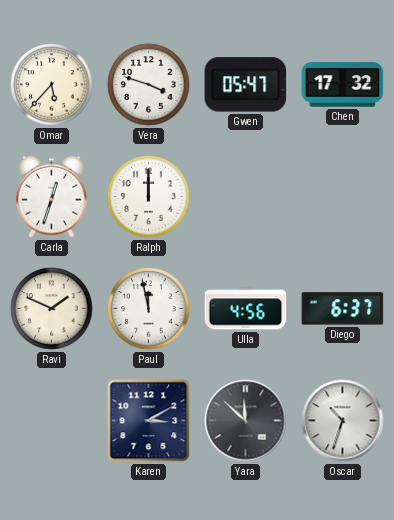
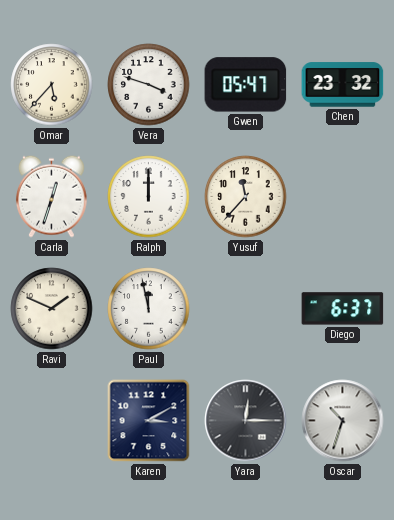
Chen: 17:32 -> 23:32 (343, 85)
Yusuf: none -> 11:37 (246, 197)
Ulla: 4:56 -> none (246, 309)
Yara: 11:52 -> 12:15 (246, 421)
